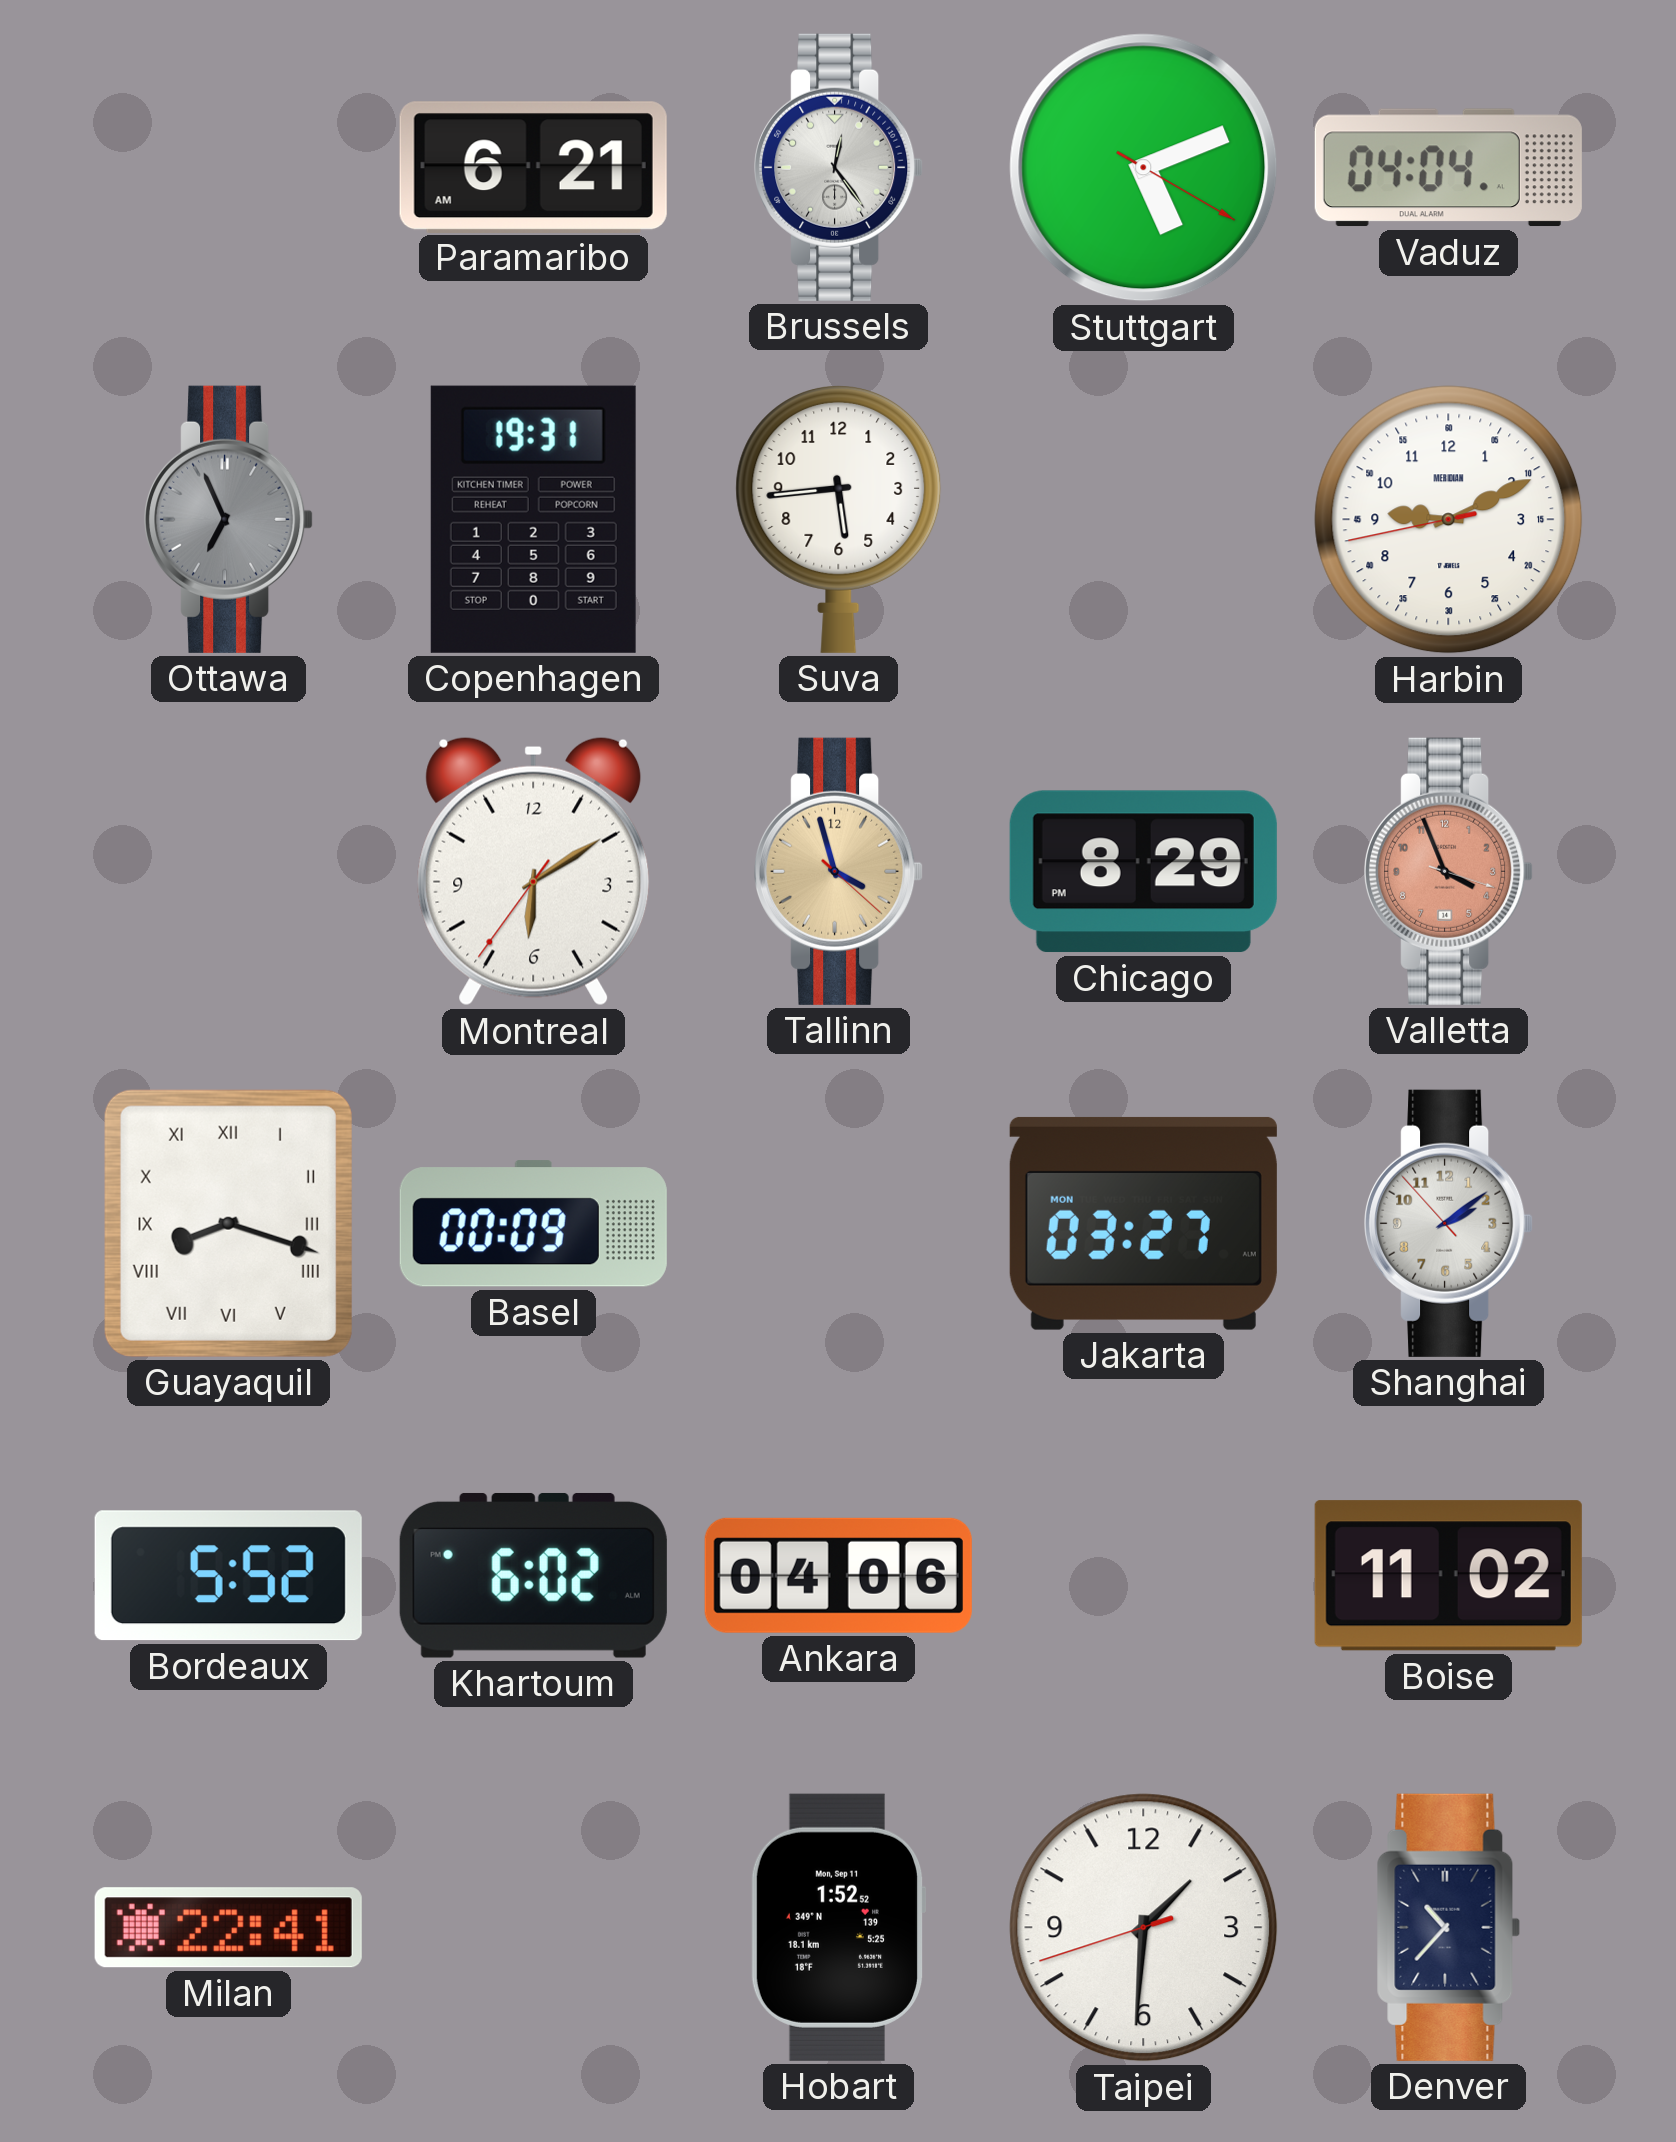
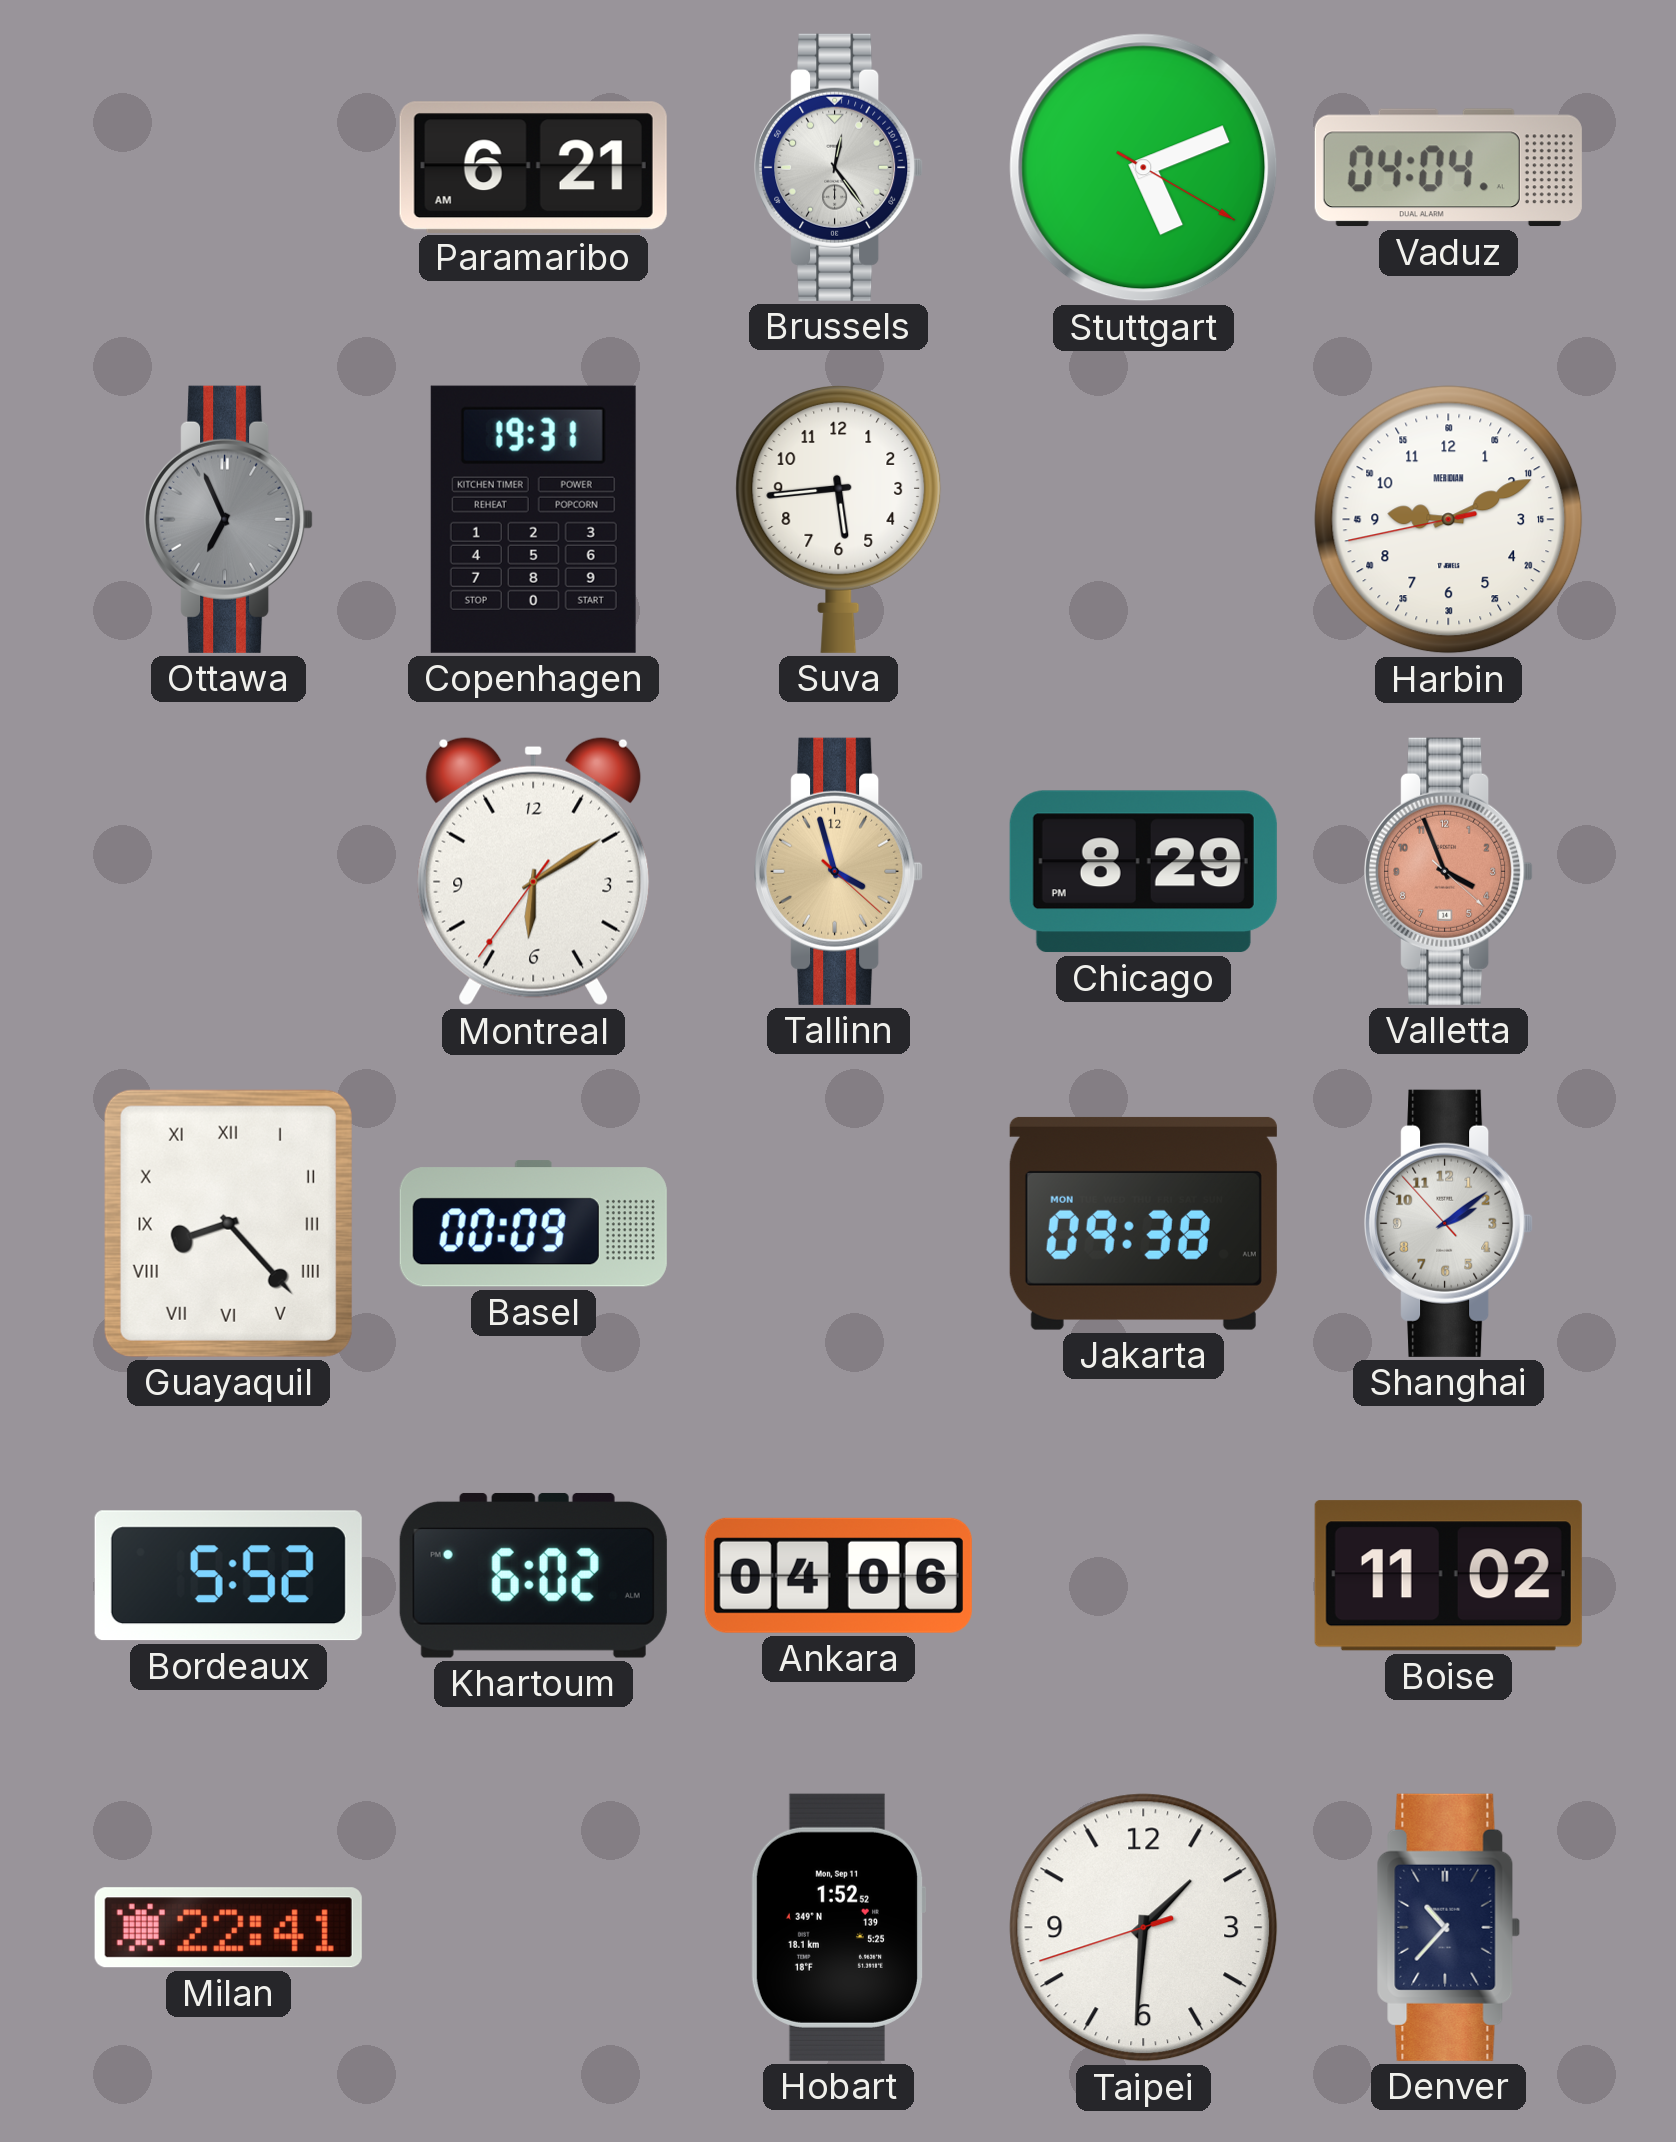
Valletta: 3:56:18 -> 3:56:22 (1449, 871)
Guayaquil: 8:18 -> 8:23 (228, 1223)
Jakarta: 03:27 -> 09:38 (1143, 1223)
